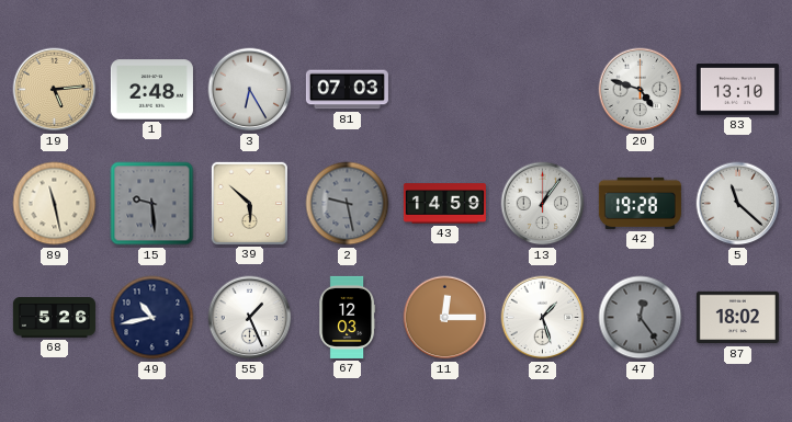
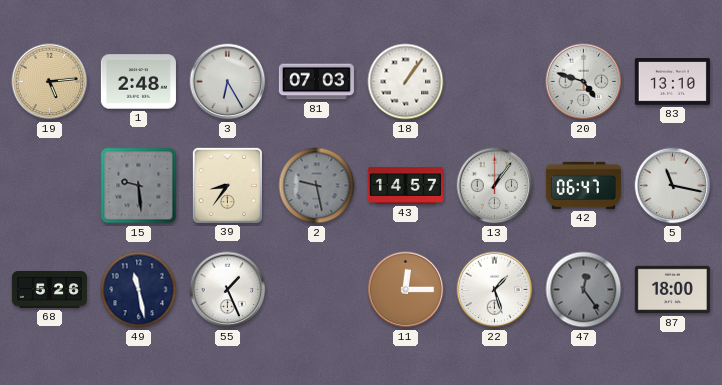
18: none -> 1:06 (406, 82)
89: 11:28 -> none (55, 204)
39: 5:52 -> 8:36 (227, 185)
43: 14:59 -> 14:57 (405, 186)
42: 19:28 -> 06:47 (583, 185)
5: 11:22 -> 11:17 (673, 186)
49: 10:43 -> 11:28 (139, 290)
67: 12:03 -> none (347, 317)
87: 18:02 -> 18:00 (672, 290)
